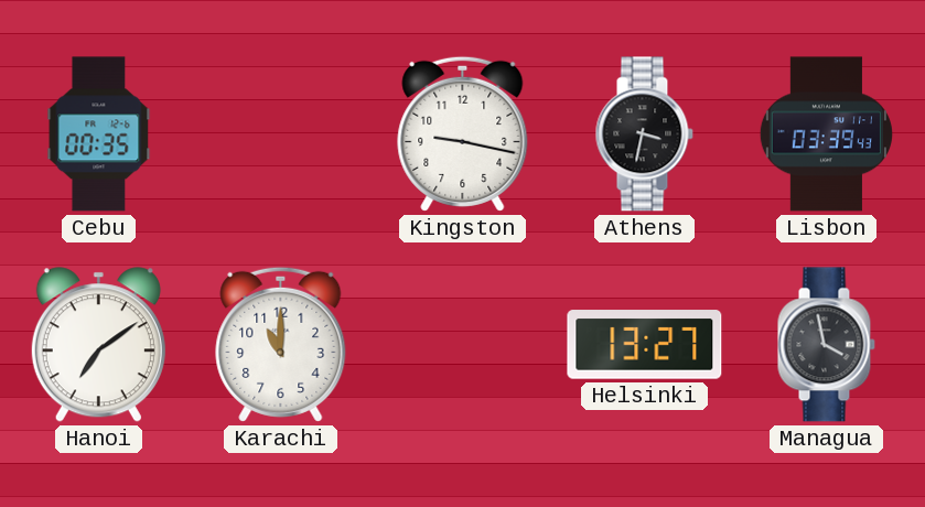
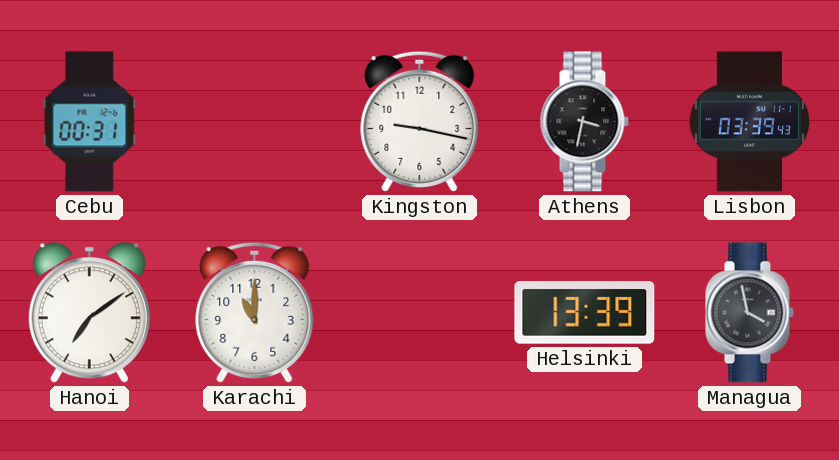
Cebu: 00:35 -> 00:31 (90, 122)
Helsinki: 13:27 -> 13:39 (585, 313)
